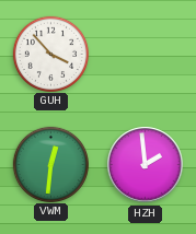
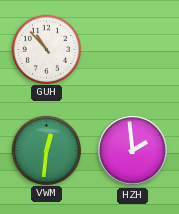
GUH: 3:53 -> 10:53 (46, 49)
